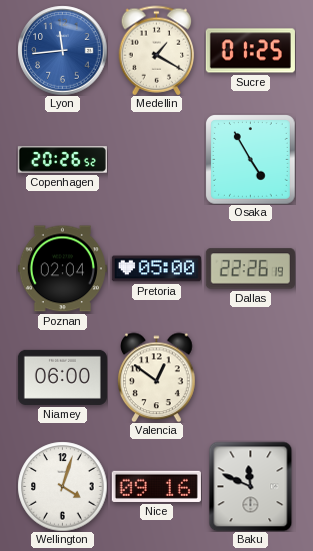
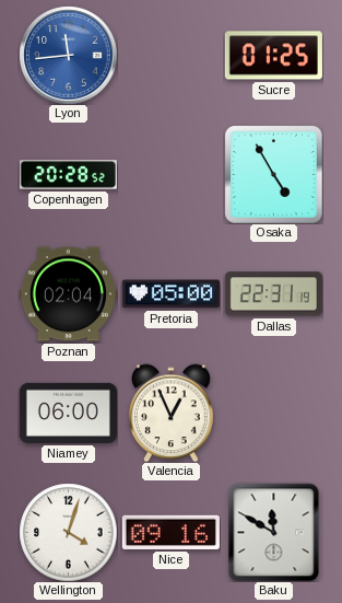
Medellin: 1:20 -> none (157, 50)
Copenhagen: 20:26 -> 20:28 (68, 175)
Dallas: 22:26 -> 22:31 (273, 294)
Valencia: 12:51 -> 12:56 (172, 413)
Baku: 11:49 -> 11:50 (274, 532)
